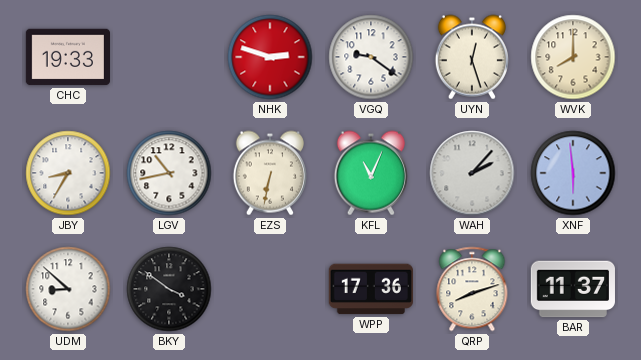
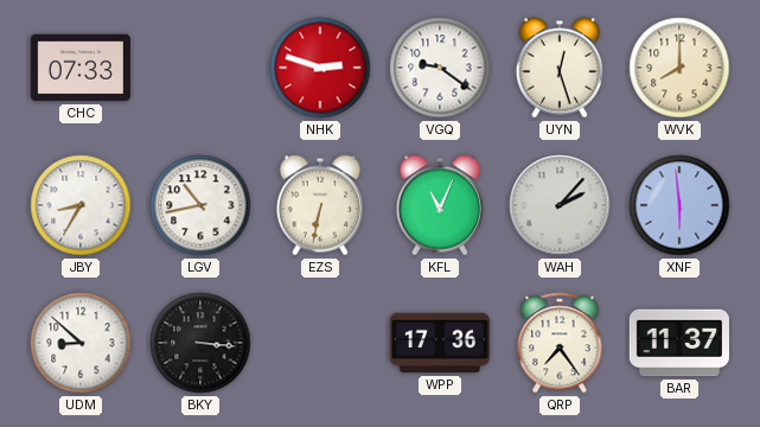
CHC: 19:33 -> 07:33 (79, 68)
BKY: 3:51 -> 3:16 (200, 343)
QRP: 8:12 -> 7:24 (560, 343)
